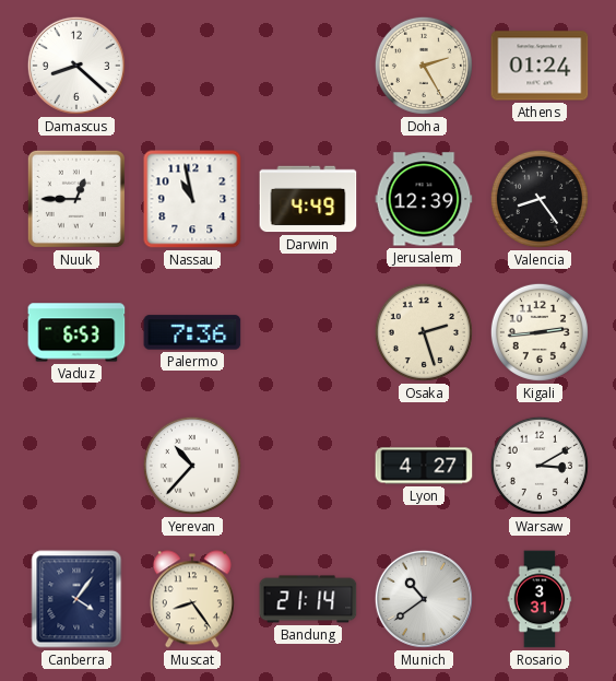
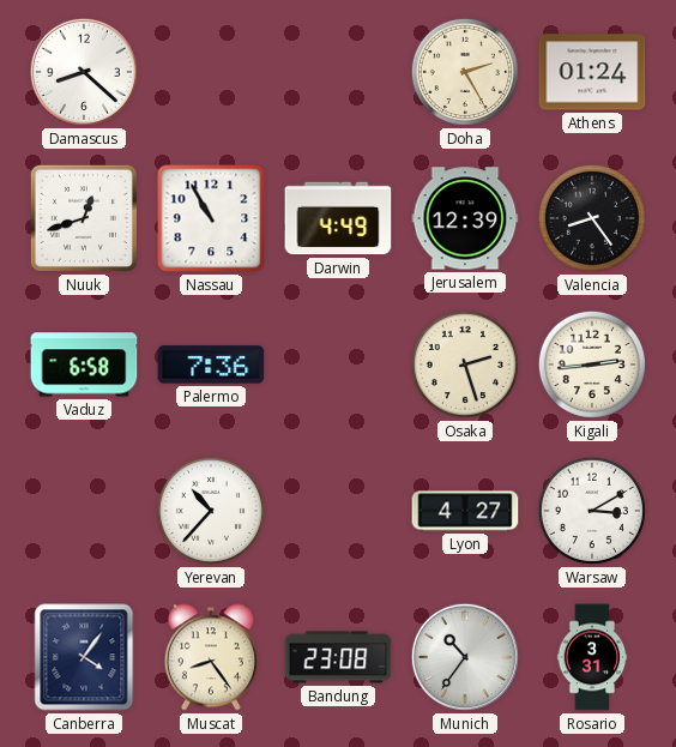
Nuuk: 12:45 -> 12:42 (84, 218)
Nassau: 10:58 -> 10:55 (211, 218)
Vaduz: 6:53 -> 6:58 (84, 365)
Bandung: 21:14 -> 23:08 (338, 657)
Munich: 10:39 -> 10:36 (465, 657)
